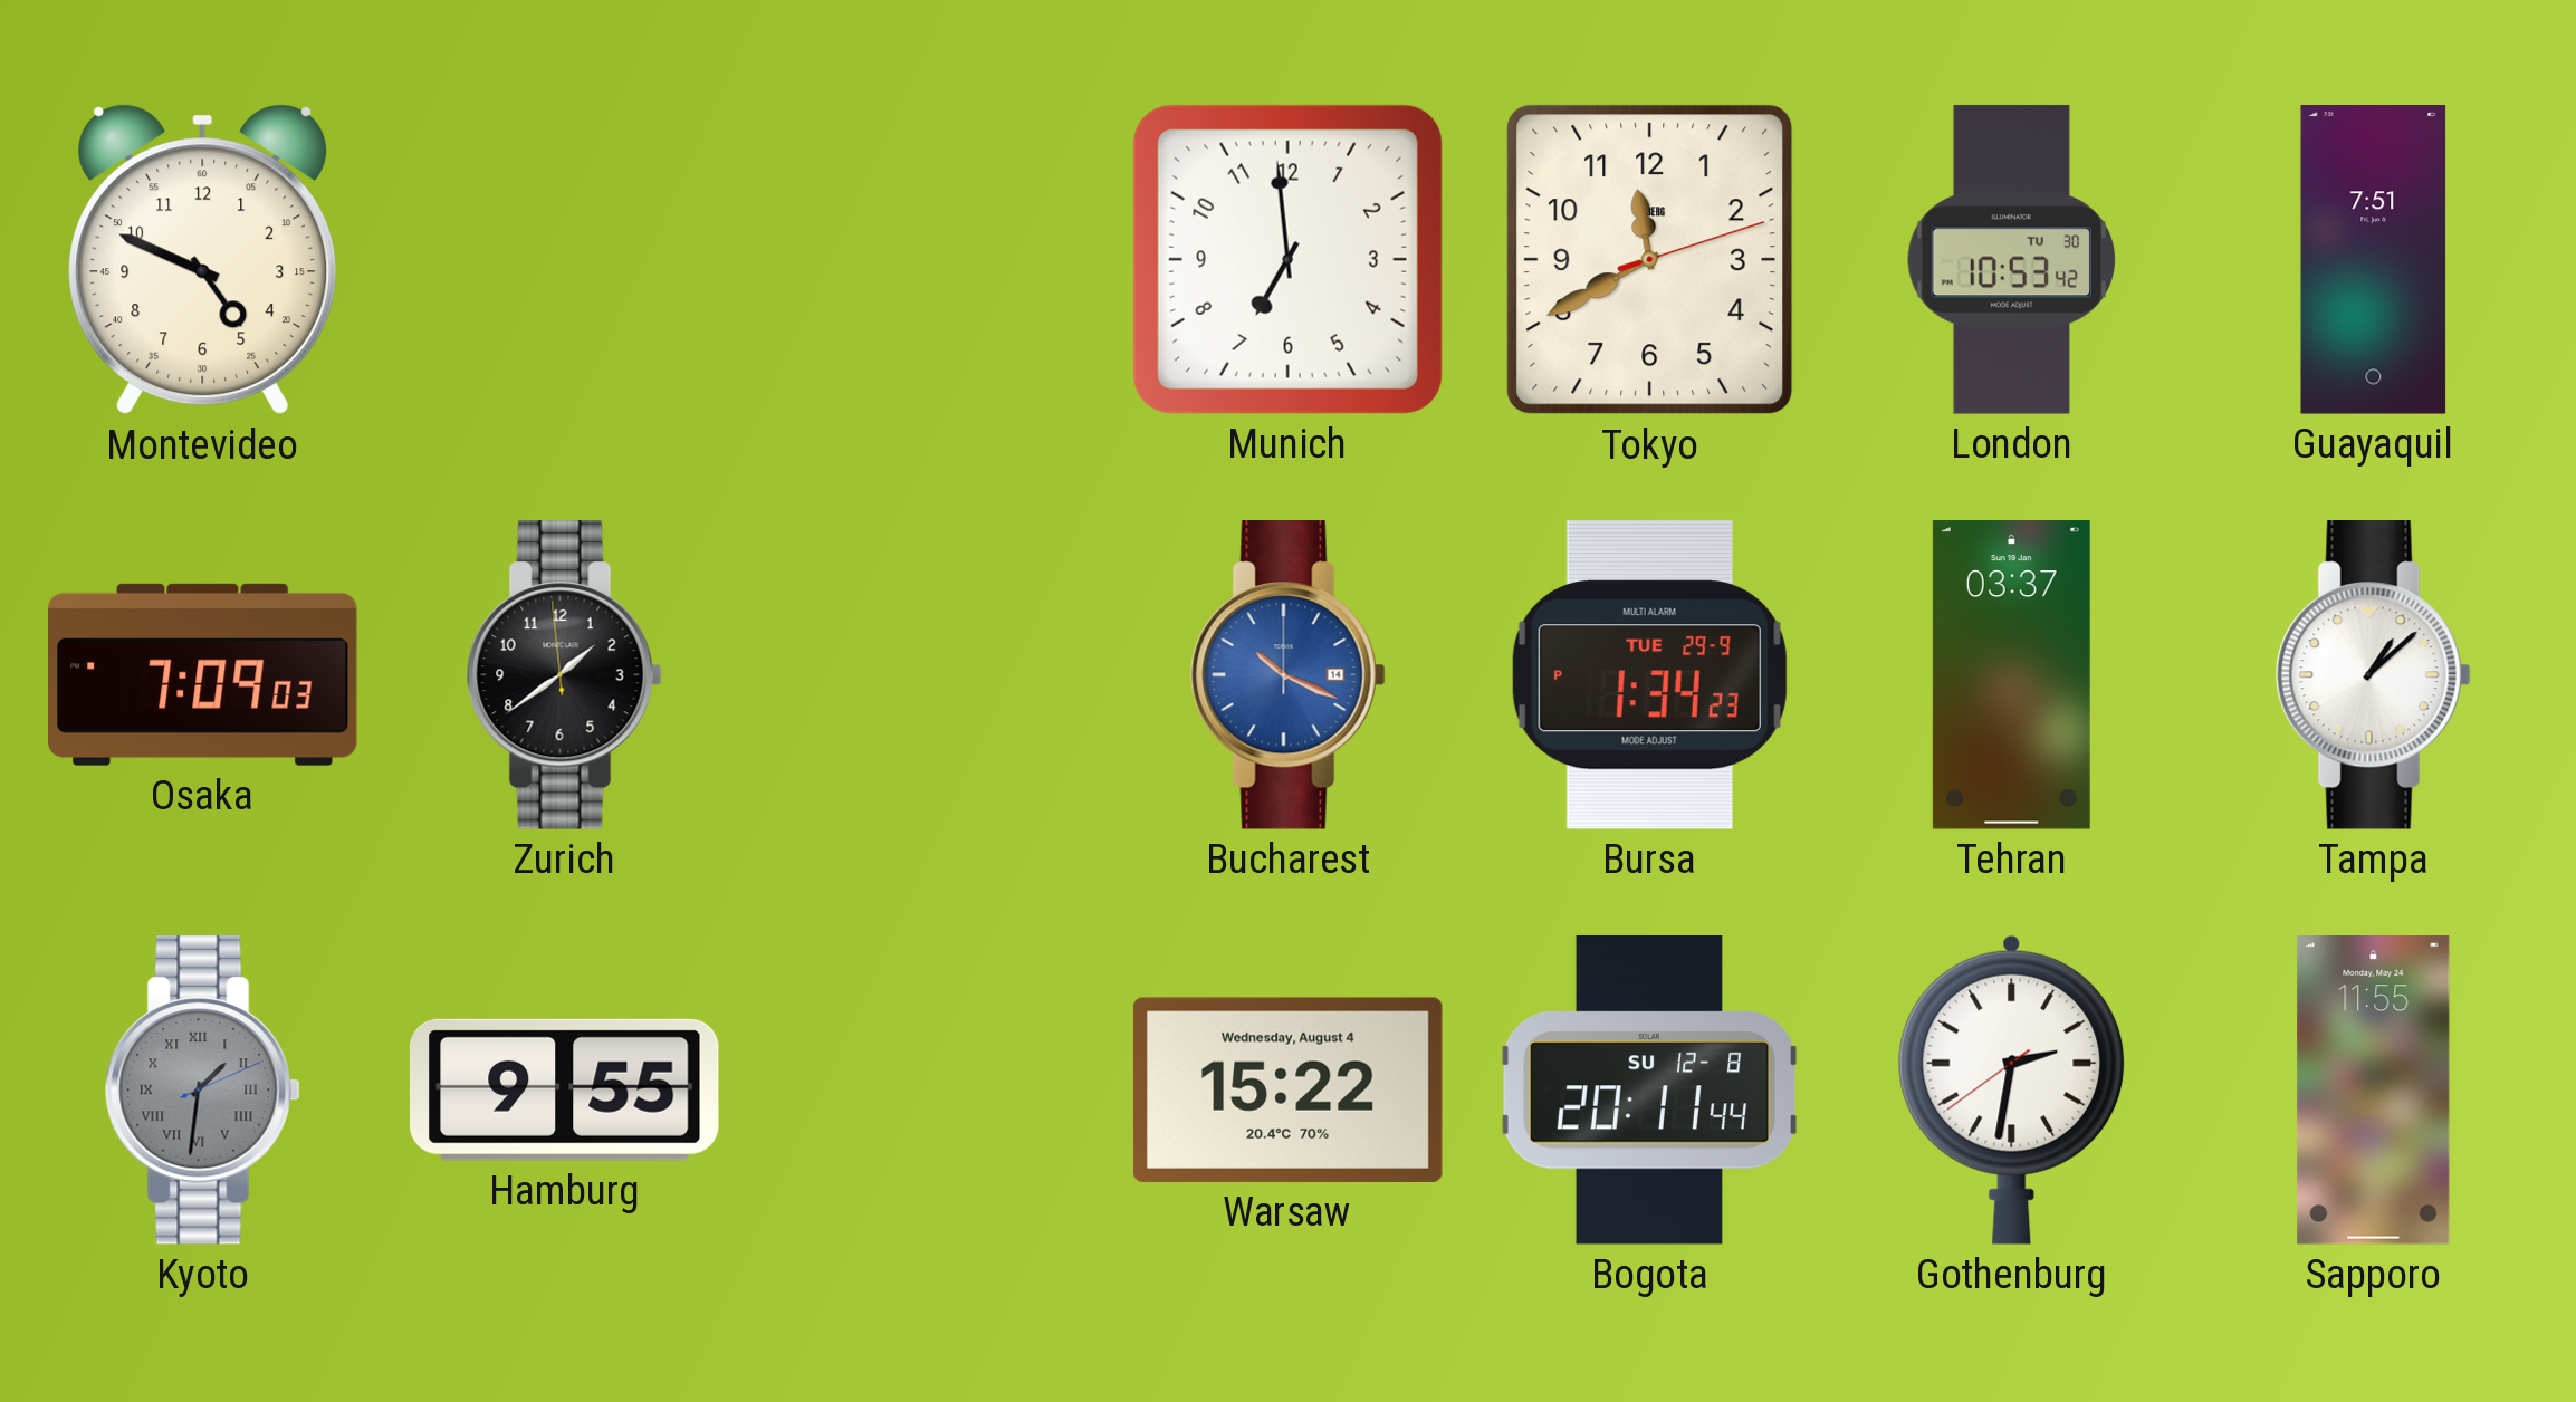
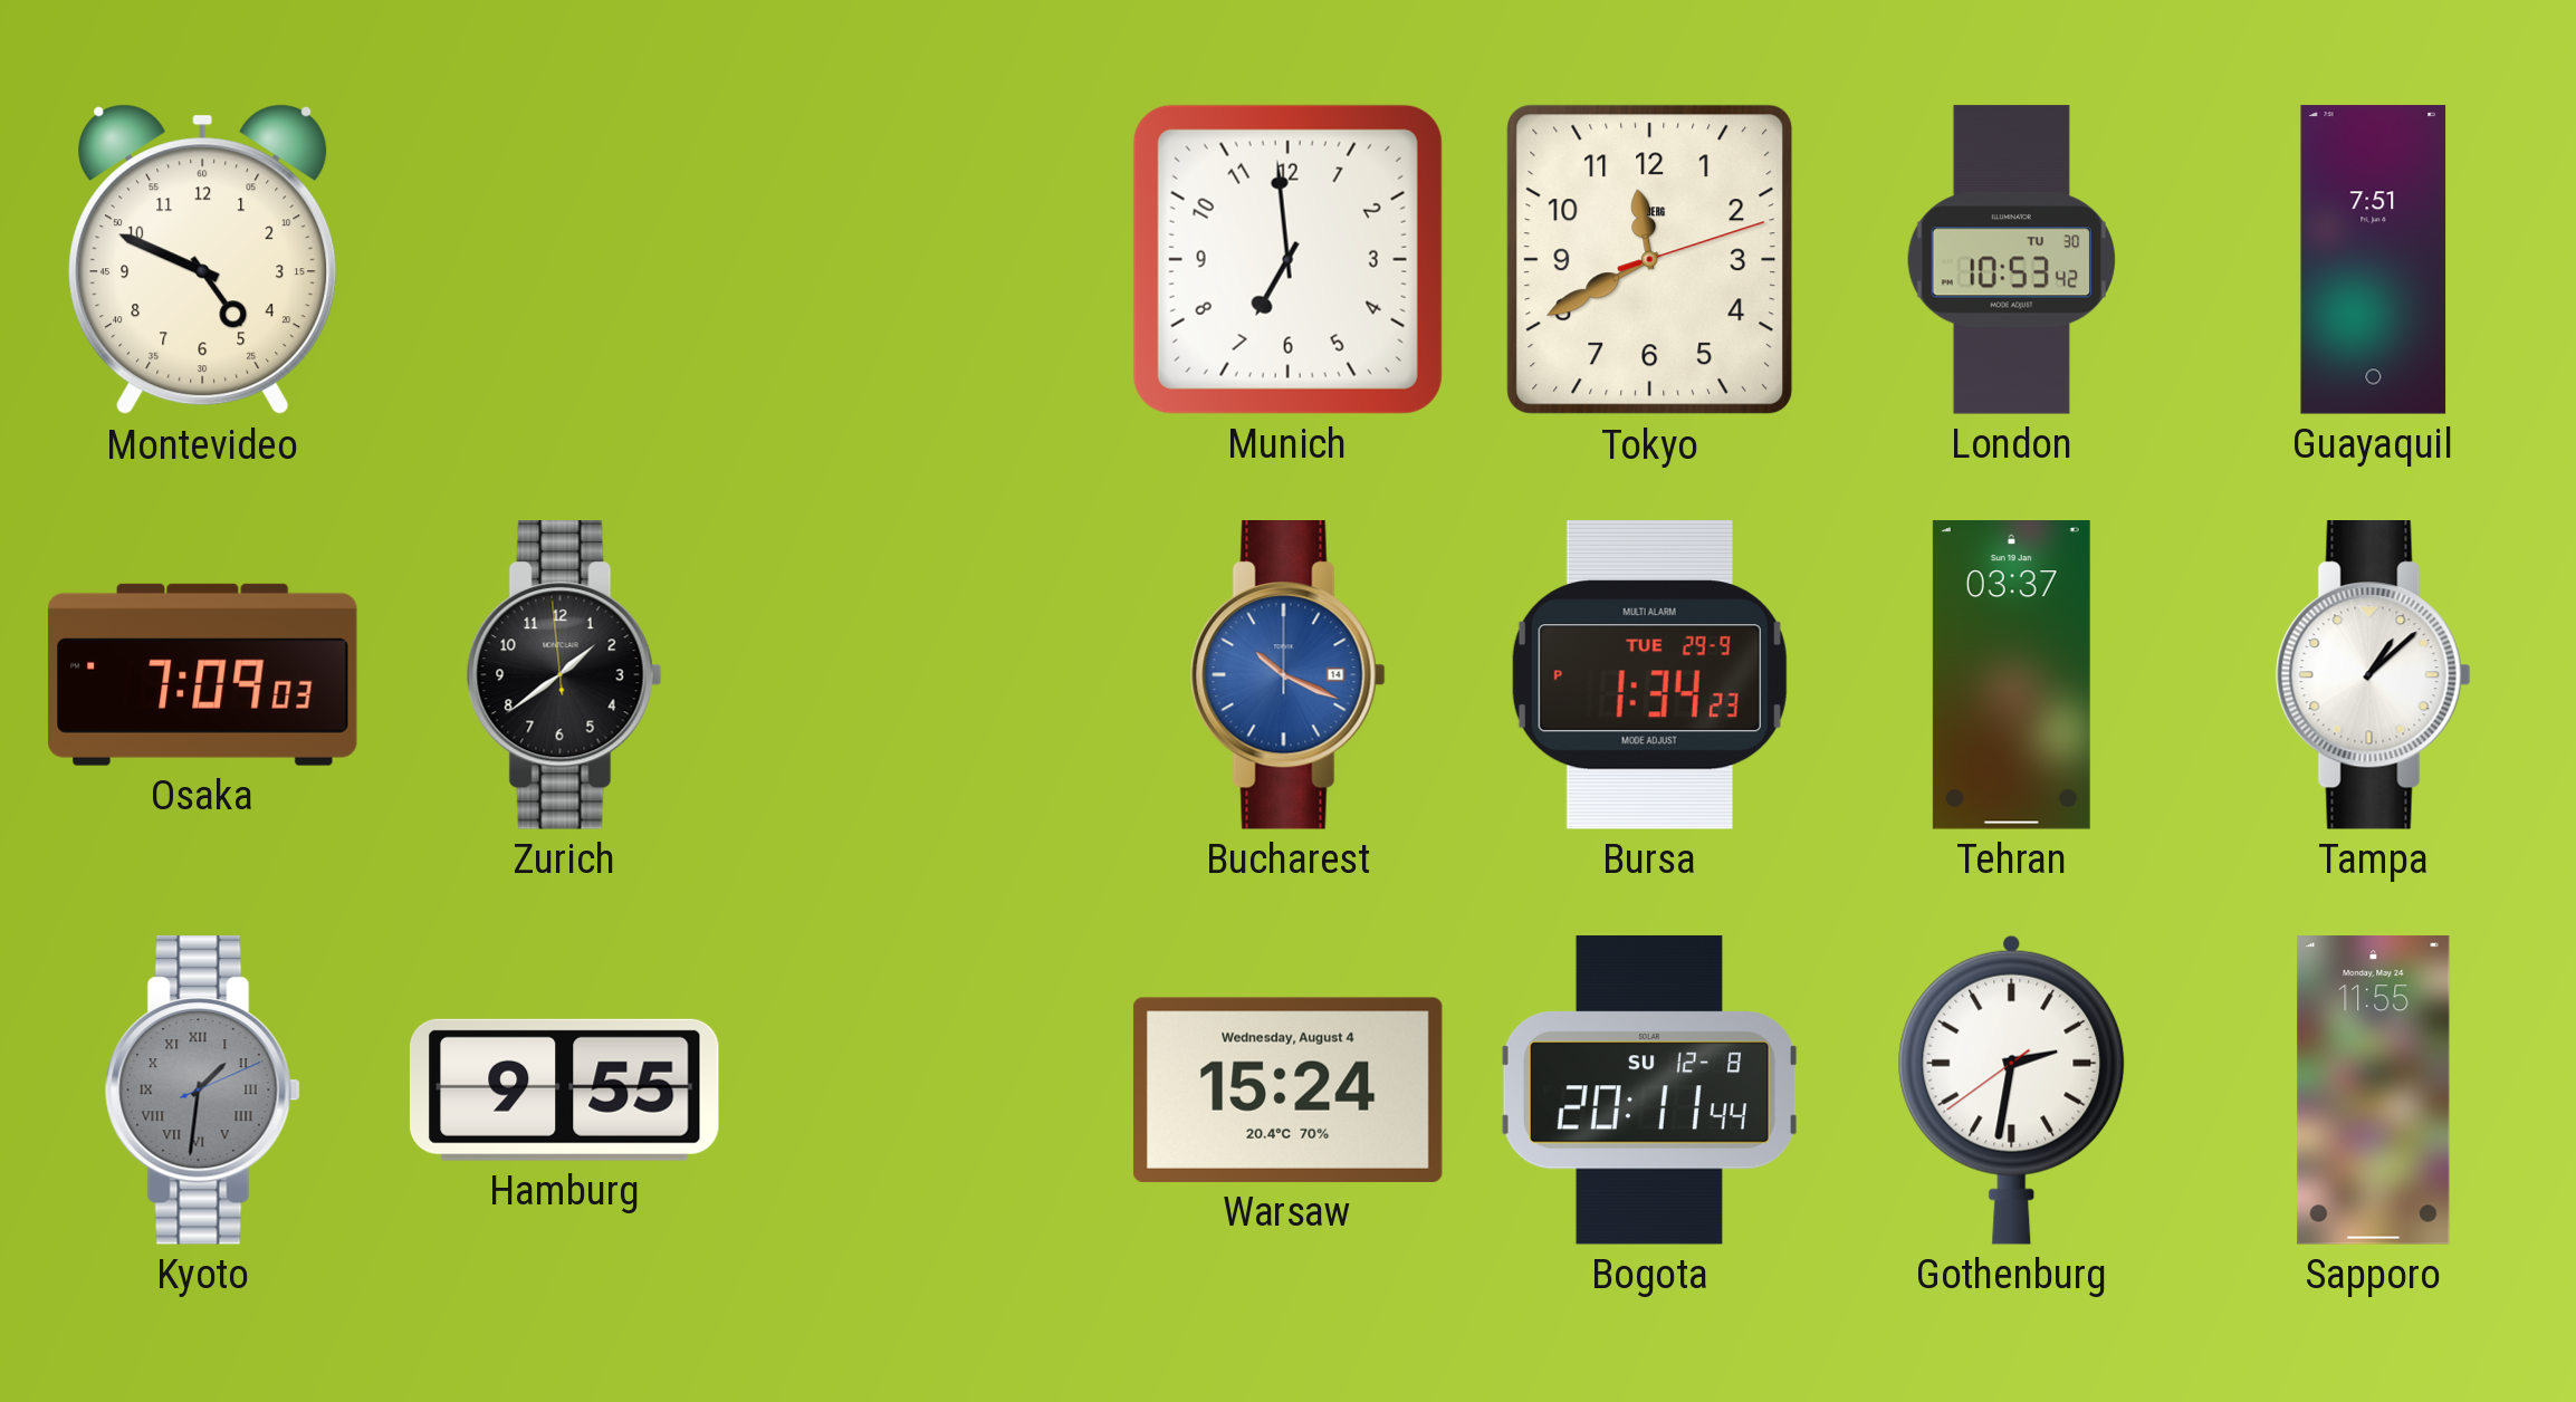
Warsaw: 15:22 -> 15:24 (1287, 1089)
